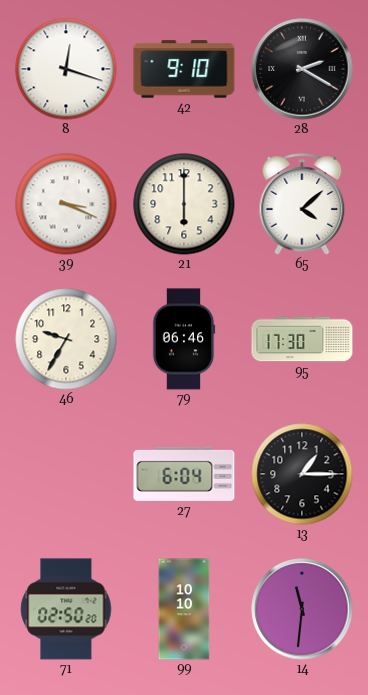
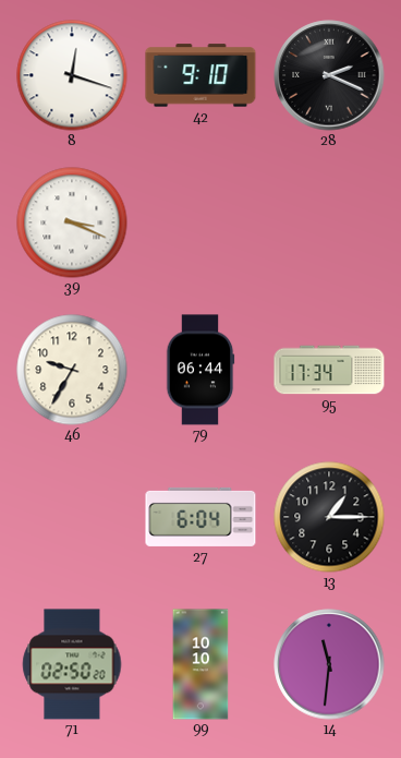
28: 2:20 -> 2:19 (329, 75)
21: 6:00 -> none (184, 204)
65: 4:08 -> none (302, 204)
79: 06:46 -> 06:44 (200, 370)
95: 17:30 -> 17:34 (329, 370)
